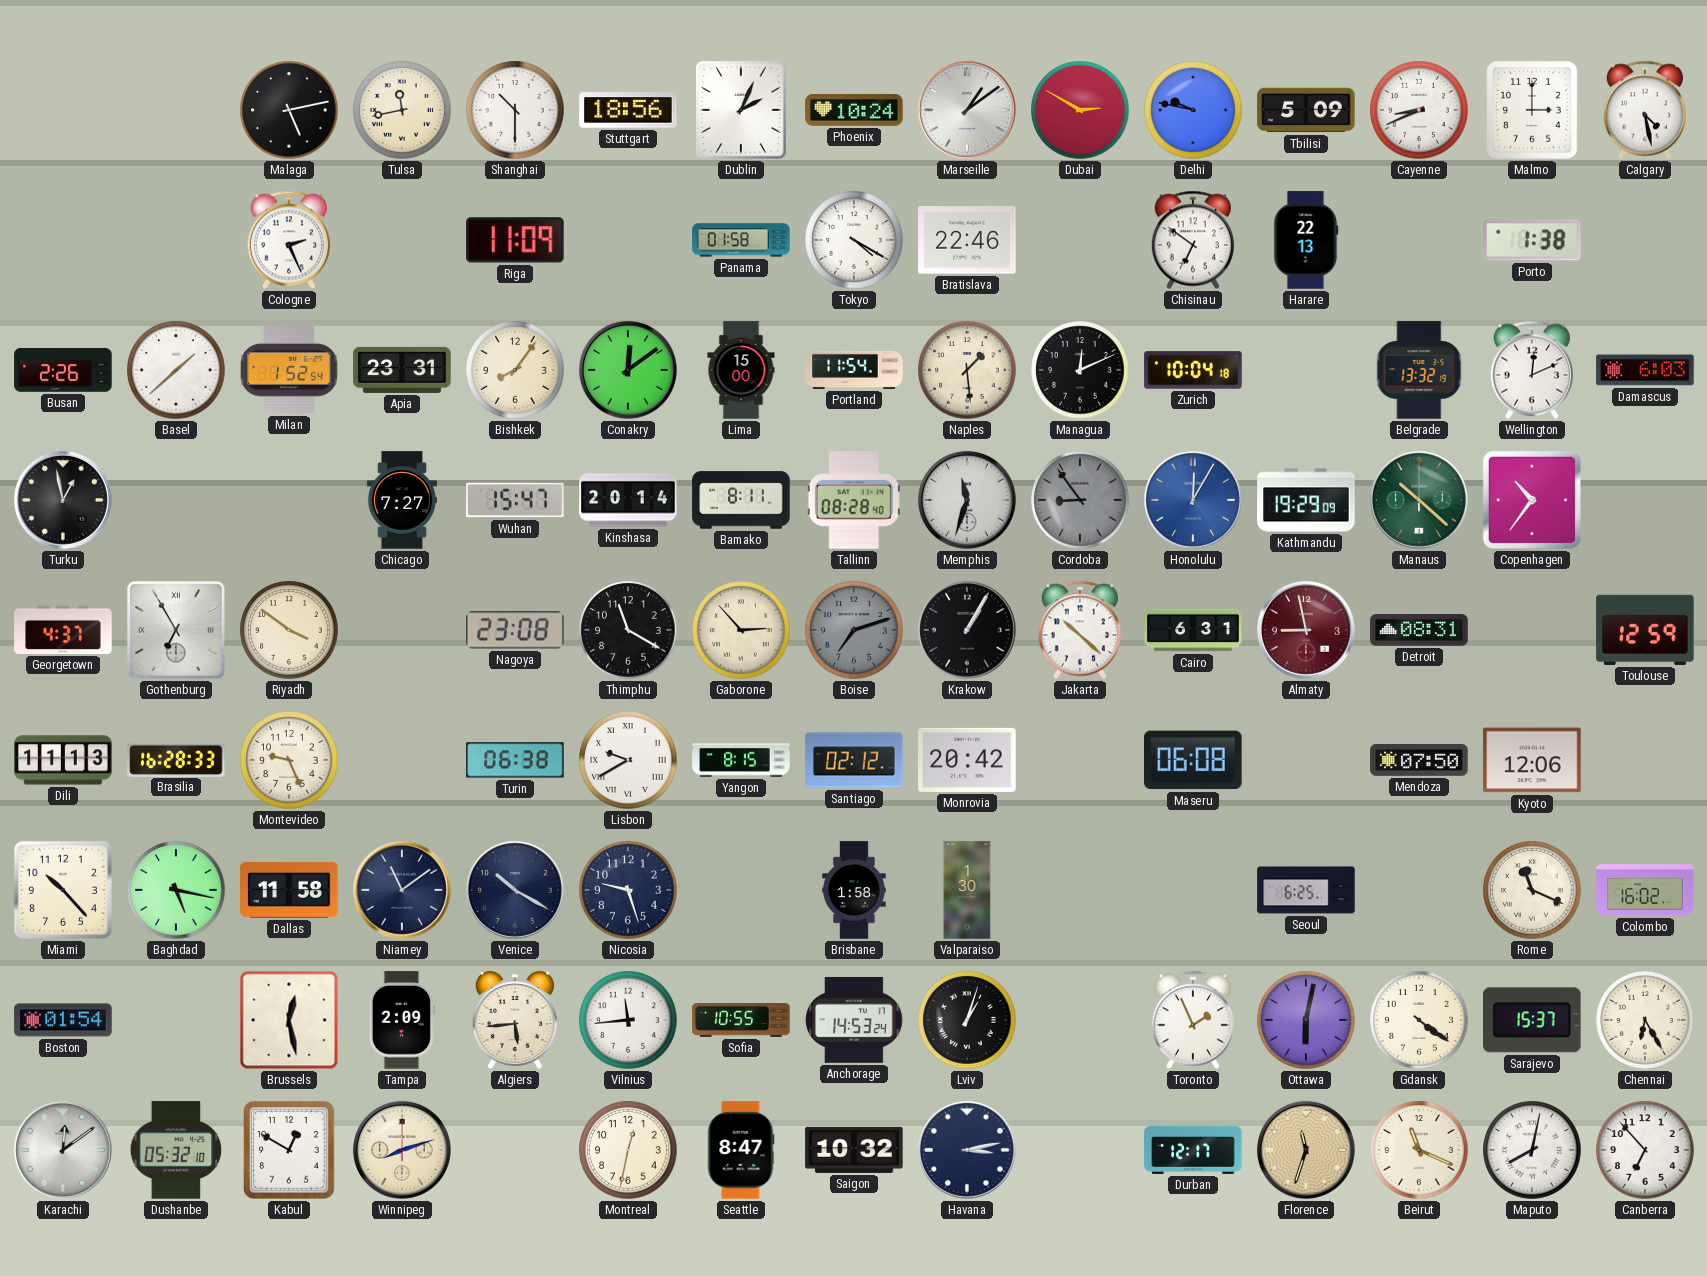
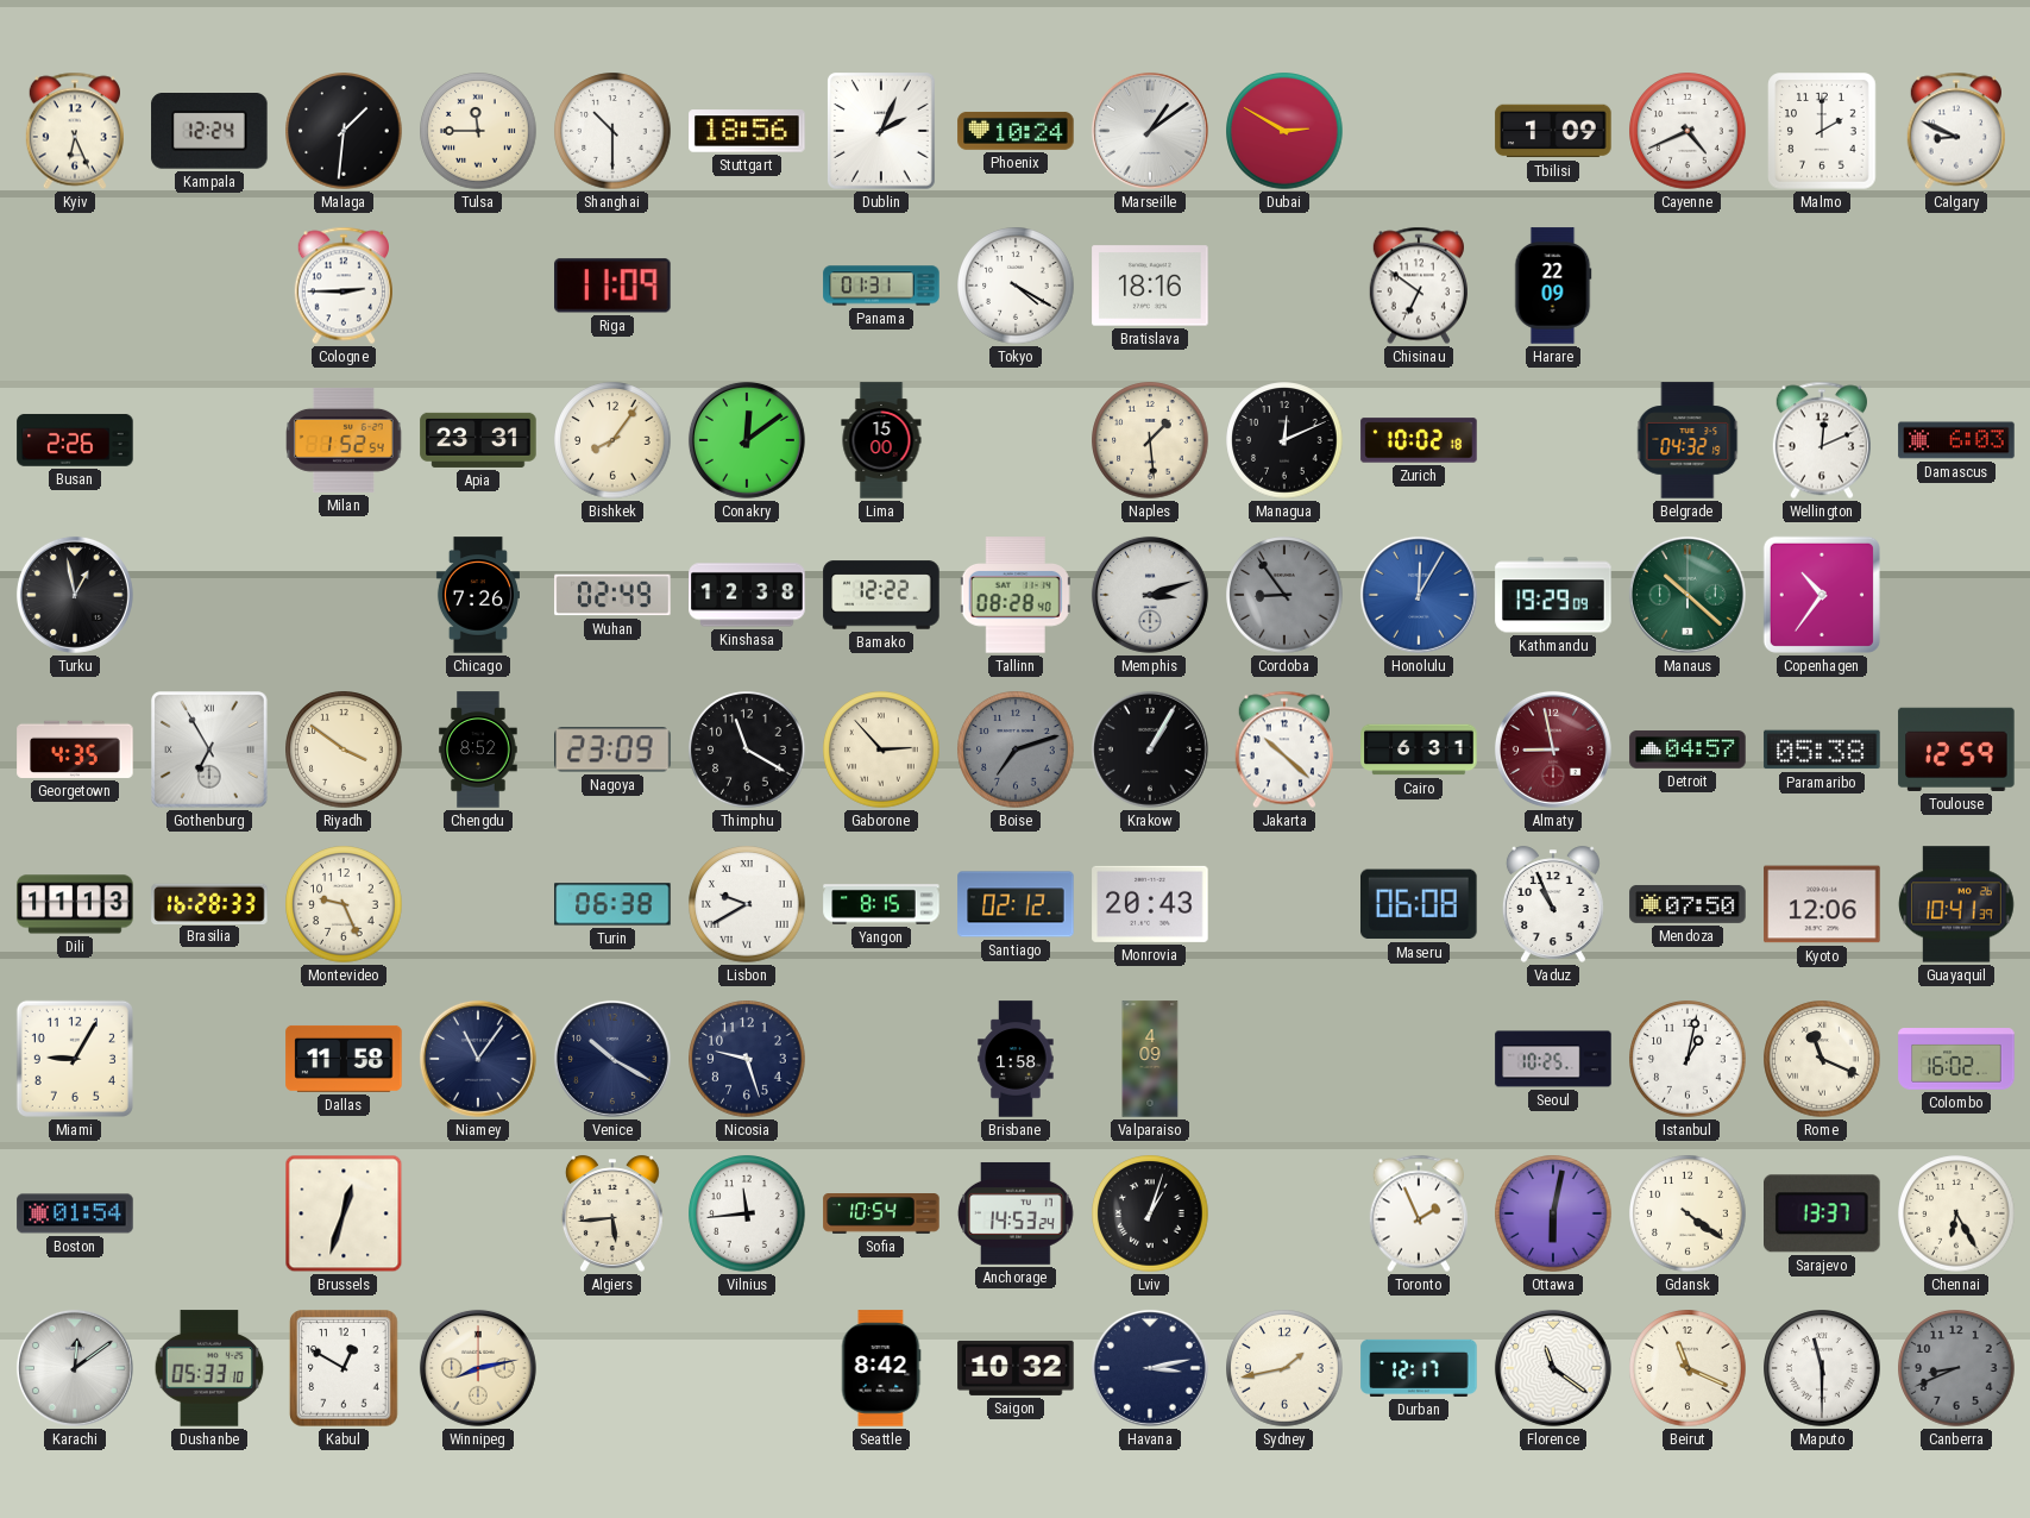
Kyiv: none -> 6:26 (74, 131)
Kampala: none -> 12:24 (209, 131)
Malaga: 5:13 -> 1:31 (344, 131)
Tulsa: 11:43 -> 11:45 (478, 131)
Delhi: 9:47 -> none (1193, 110)
Tbilisi: 5:09 -> 1:09 (1553, 131)
Cayenne: 8:41 -> 4:41 (1688, 131)
Malmo: 3:00 -> 2:00 (1822, 131)
Calgary: 4:28 -> 8:49 (1955, 131)
Cologne: 2:26 -> 2:45 (342, 286)
Panama: 01:58 -> 01:31 (881, 286)
Bratislava: 22:46 -> 18:16 (1150, 286)
Harare: 22:13 -> 22:09 (1553, 286)
Porto: 1:38 -> none (1532, 240)
Basel: 1:38 -> none (176, 370)
Portland: 11:54 -> none (854, 370)
Zurich: 10:04 -> 10:02 (1419, 440)
Belgrade: 13:32 -> 04:32 (1688, 440)
Chicago: 7:27 -> 7:26 (478, 595)
Wuhan: 15:47 -> 02:49 (612, 595)
Kinshasa: 20:14 -> 12:38 (747, 595)
Bamako: 8:11 -> 12:22 (881, 595)
Memphis: 11:33 -> 3:12 (1150, 595)
Georgetown: 4:37 -> 4:35 (75, 749)
Chengdu: none -> 8:52 (478, 749)
Nagoya: 23:08 -> 23:09 (614, 749)
Detroit: 08:31 -> 04:57 (1688, 749)
Paramaribo: none -> 05:38 (1822, 749)
Monrovia: 20:42 -> 20:43 (1150, 904)
Vaduz: none -> 10:56 (1553, 904)
Guayaquil: none -> 10:41 (1956, 904)
Miami: 10:23 -> 9:05 (75, 1059)
Baghdad: 5:17 -> none (176, 890)
Niamey: 11:09 -> 11:06 (478, 1059)
Valparaiso: 1:30 -> 4:09 (1150, 1059)
Seoul: 6:25 -> 10:25 (1553, 1059)
Istanbul: none -> 1:02 (1688, 1059)
Brussels: 12:28 -> 12:33 (344, 1213)
Tampa: 2:09 -> none (402, 1020)
Sofia: 10:55 -> 10:54 (881, 1215)
Sarajevo: 15:37 -> 13:37 (1823, 1213)
Dushanbe: 05:32 -> 05:33 (209, 1368)
Winnipeg: 8:12 -> 8:13 (478, 1368)
Montreal: 12:32 -> none (628, 1150)
Seattle: 8:47 -> 8:42 (881, 1368)
Sydney: none -> 1:43 (1284, 1368)
Florence: 11:33 -> 11:21 (1553, 1368)
Florence dial: champagne -> white (1553, 1368)
Maputo: 8:02 -> 11:30 (1822, 1368)
Canberra: 6:53 -> 8:41 (1956, 1368)
Canberra dial: white -> grey (1956, 1368)
